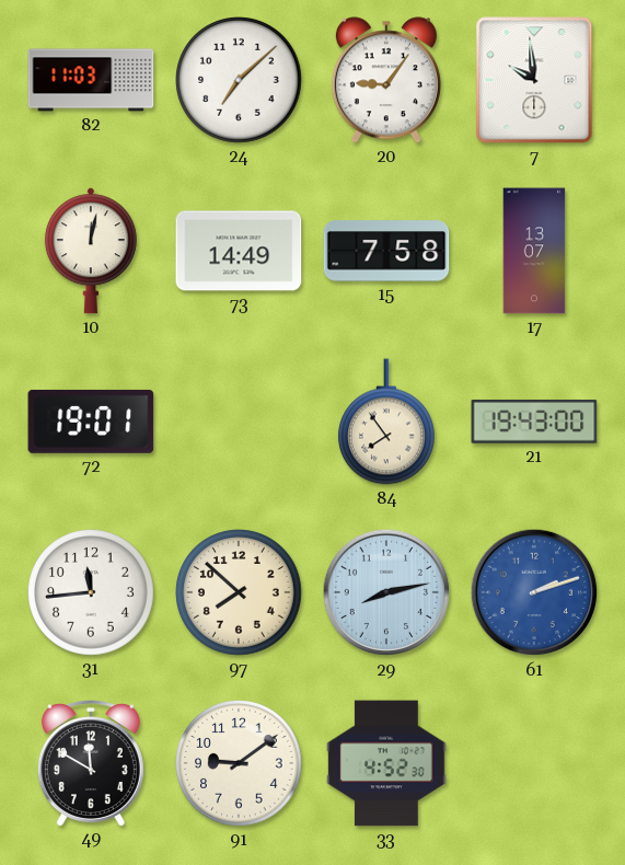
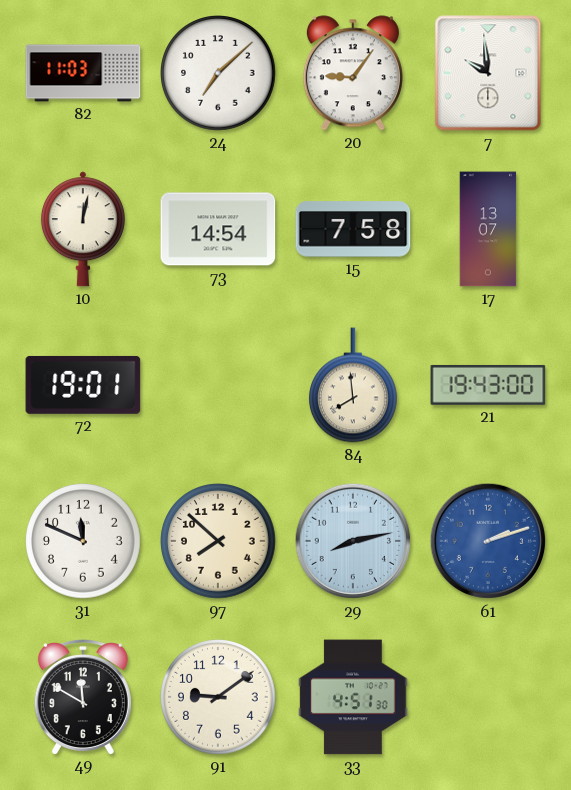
73: 14:49 -> 14:54 (218, 229)
84: 7:54 -> 7:59 (353, 385)
31: 11:44 -> 11:49 (84, 542)
33: 4:52 -> 4:51 (353, 697)
